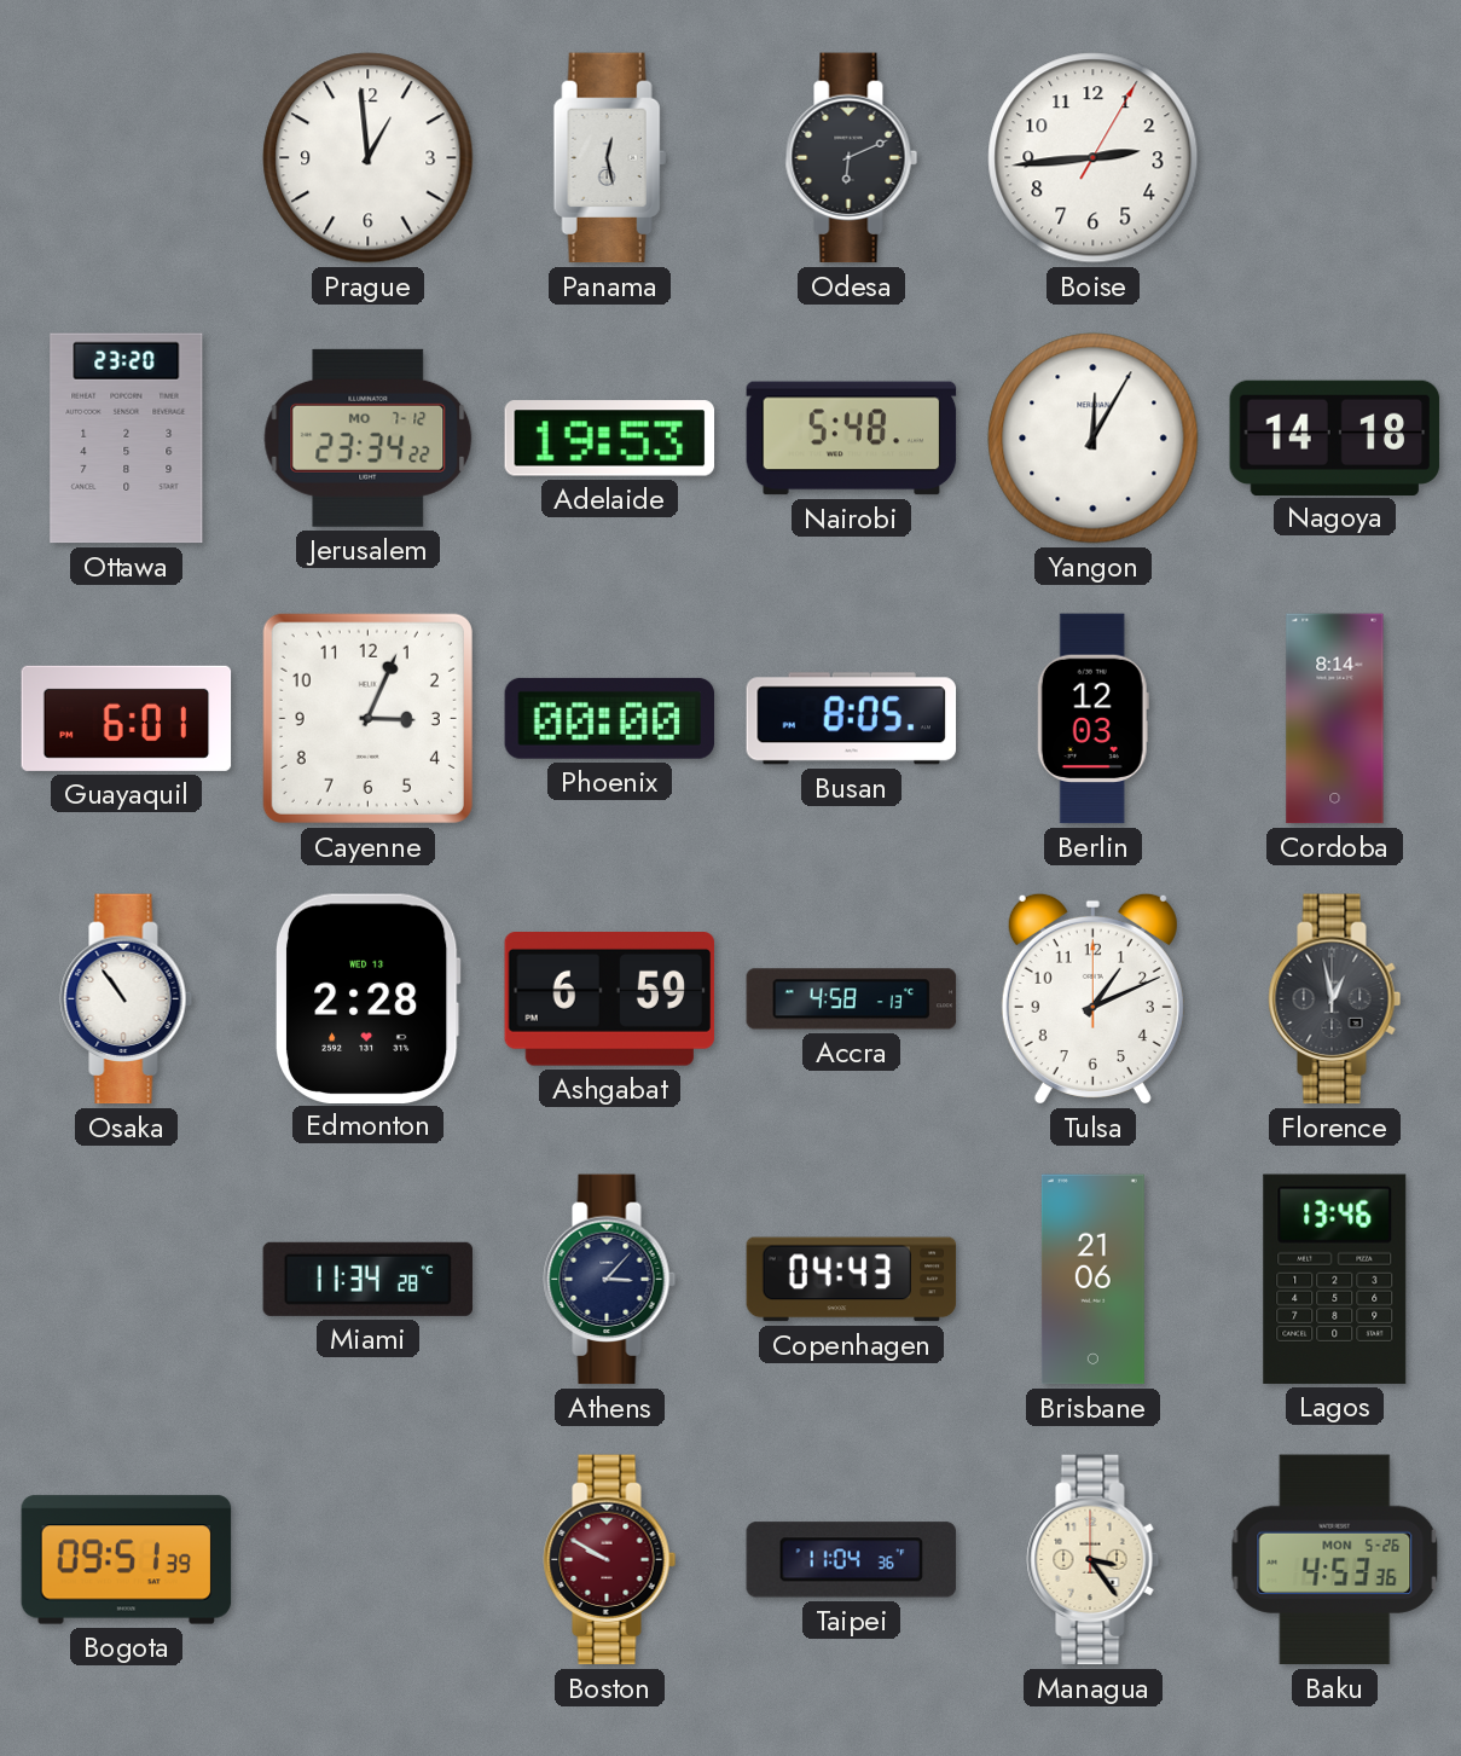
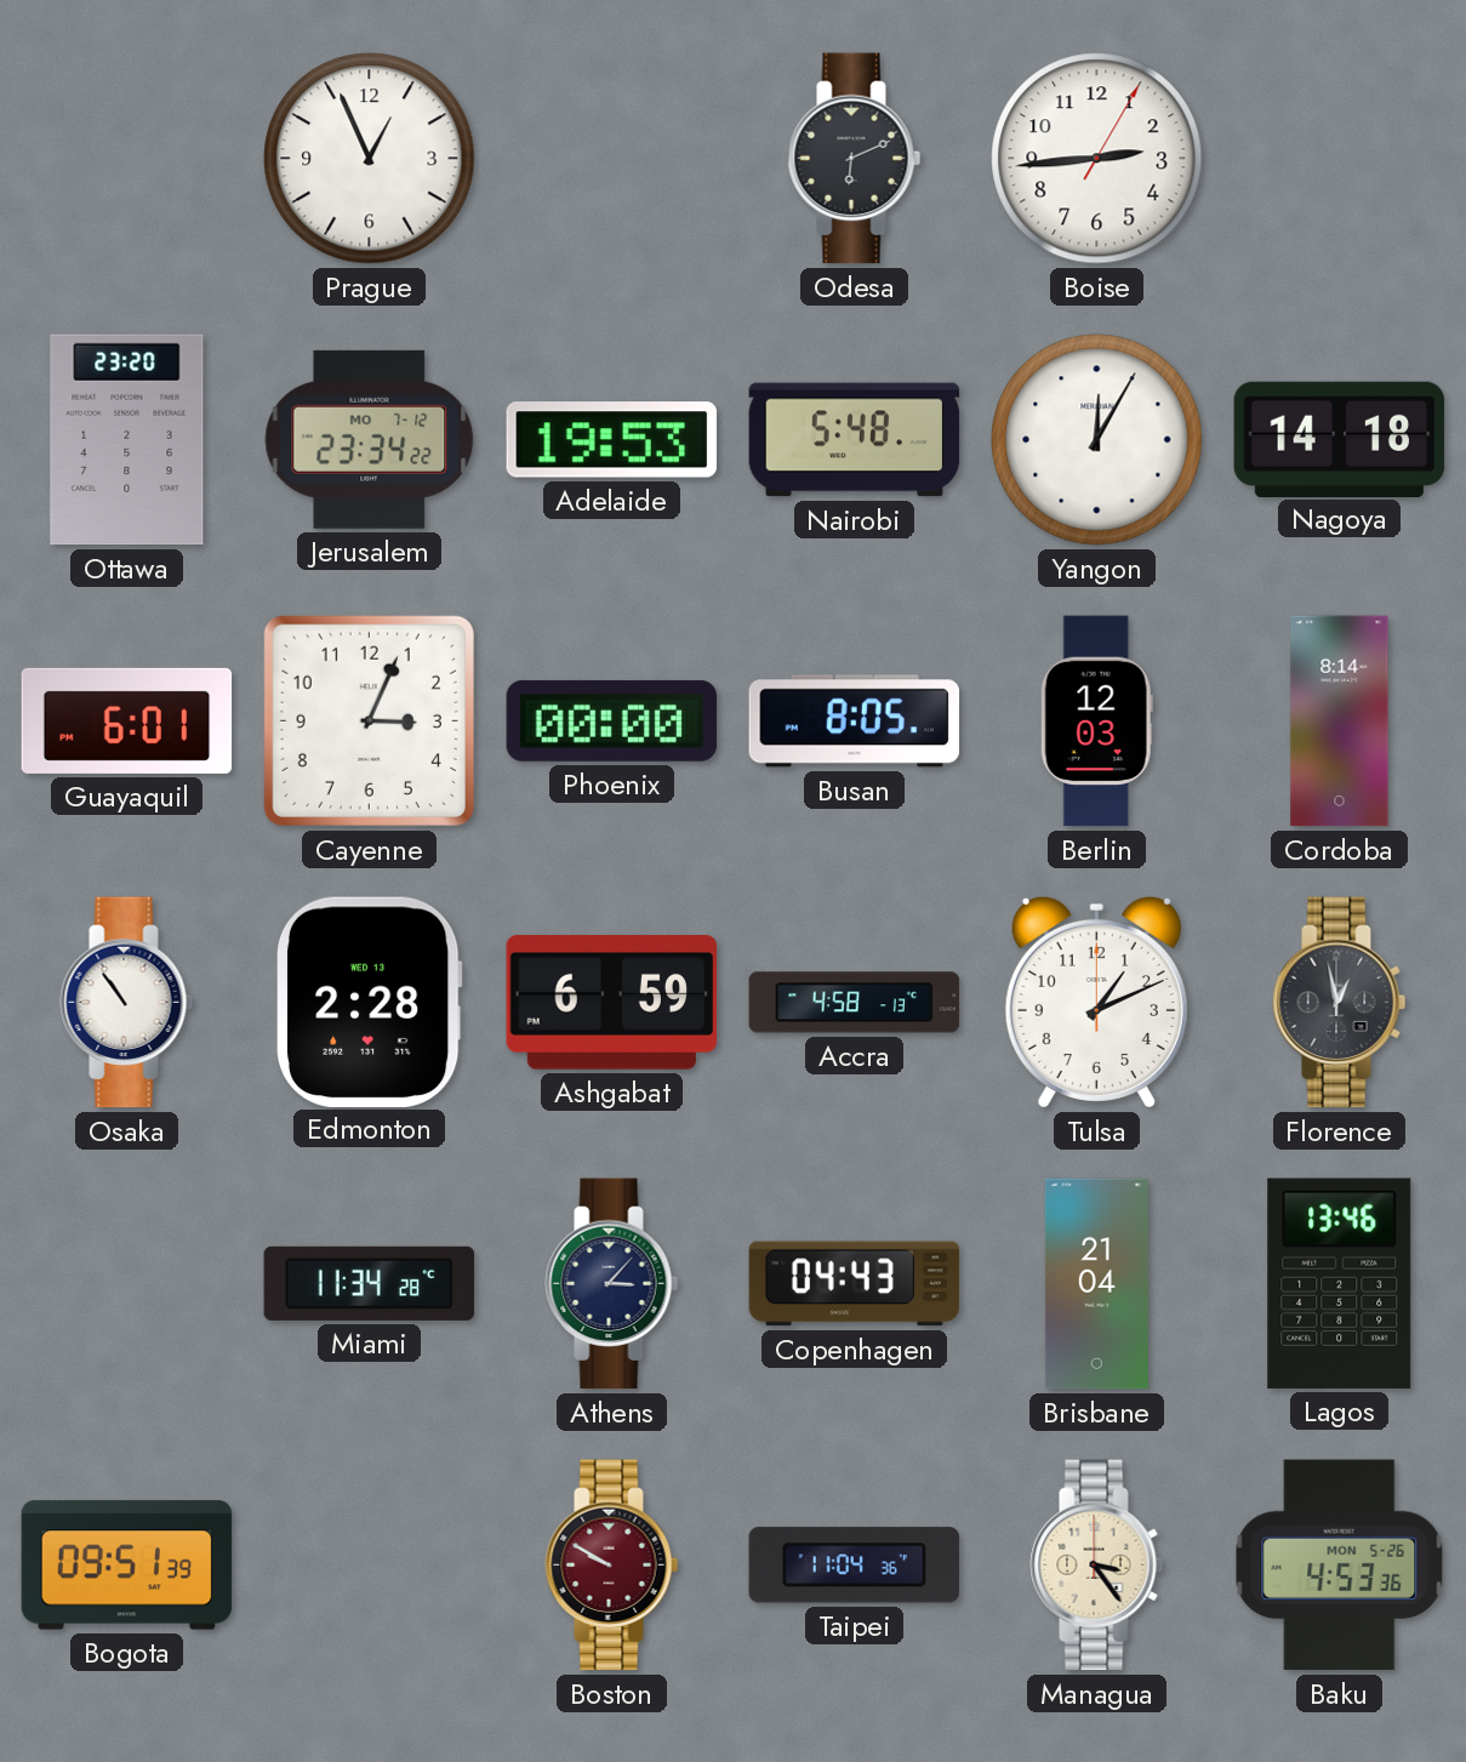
Prague: 12:59 -> 12:56 (370, 159)
Panama: 12:28 -> none (609, 158)
Brisbane: 21:06 -> 21:04 (1096, 1284)
